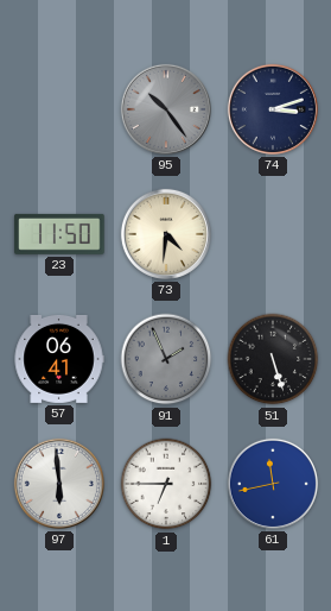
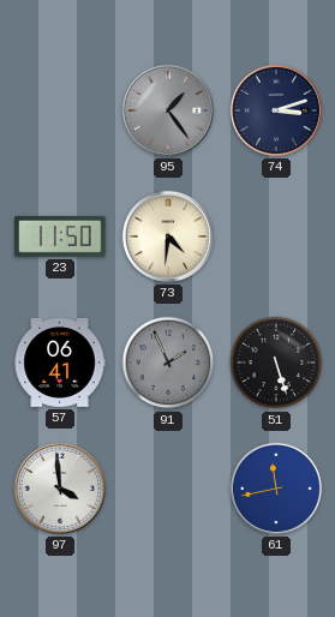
95: 10:24 -> 1:24 (168, 110)
97: 5:59 -> 3:59 (60, 489)
1: 6:45 -> none (166, 484)
